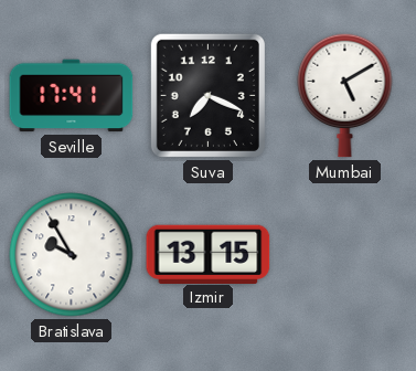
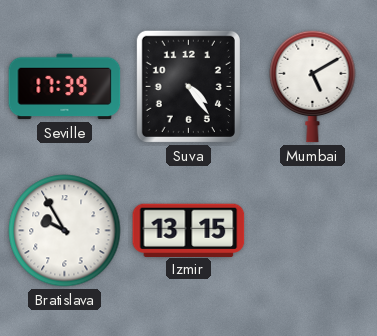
Seville: 17:41 -> 17:39 (65, 87)
Suva: 7:19 -> 4:24 (188, 86)
